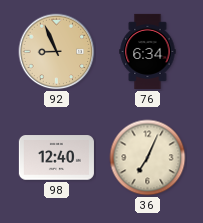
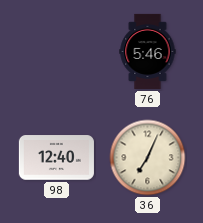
92: 8:56 -> none (57, 52)
76: 6:34 -> 5:46 (148, 51)
